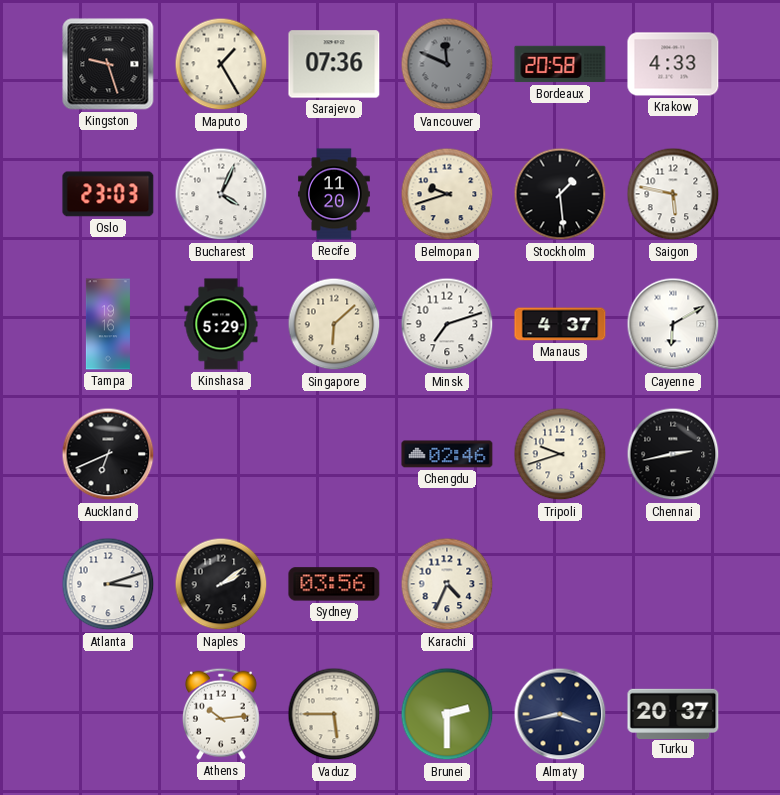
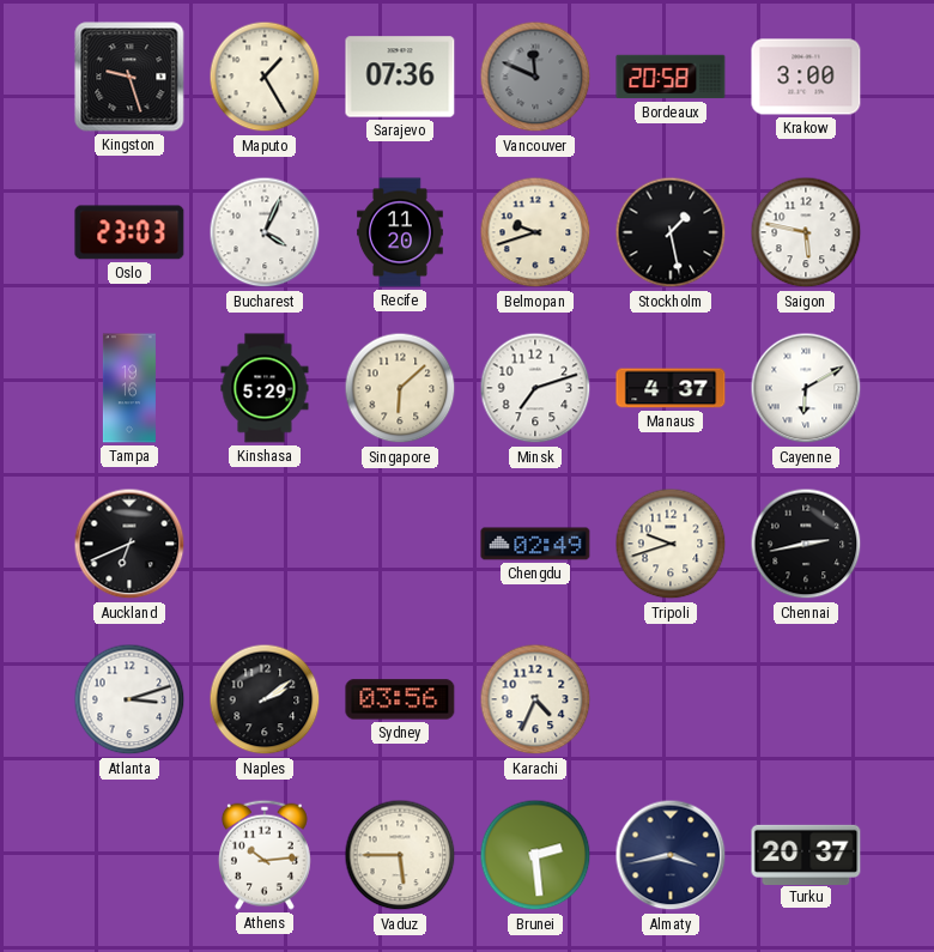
Krakow: 4:33 -> 3:00 (806, 77)
Stockholm: 1:29 -> 1:28 (671, 232)
Chengdu: 02:46 -> 02:49 (535, 544)
Brunei: 2:30 -> 2:29 (535, 855)
